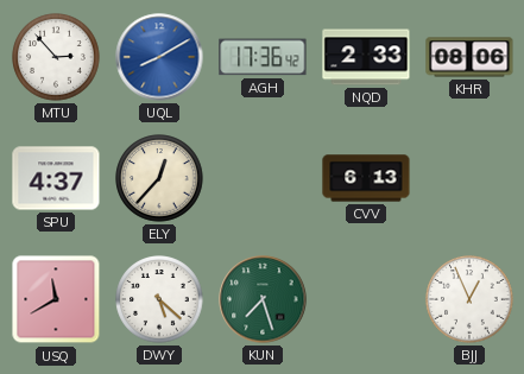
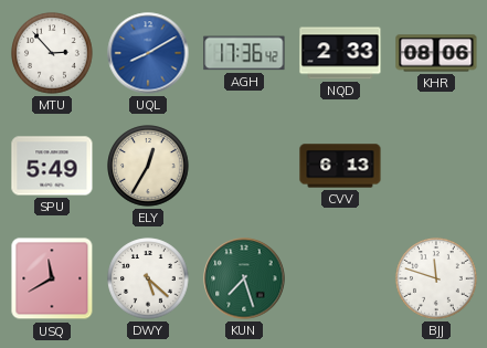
SPU: 4:37 -> 5:49 (52, 166)
ELY: 12:37 -> 12:35 (148, 166)
BJJ: 12:56 -> 11:48 (436, 278)
